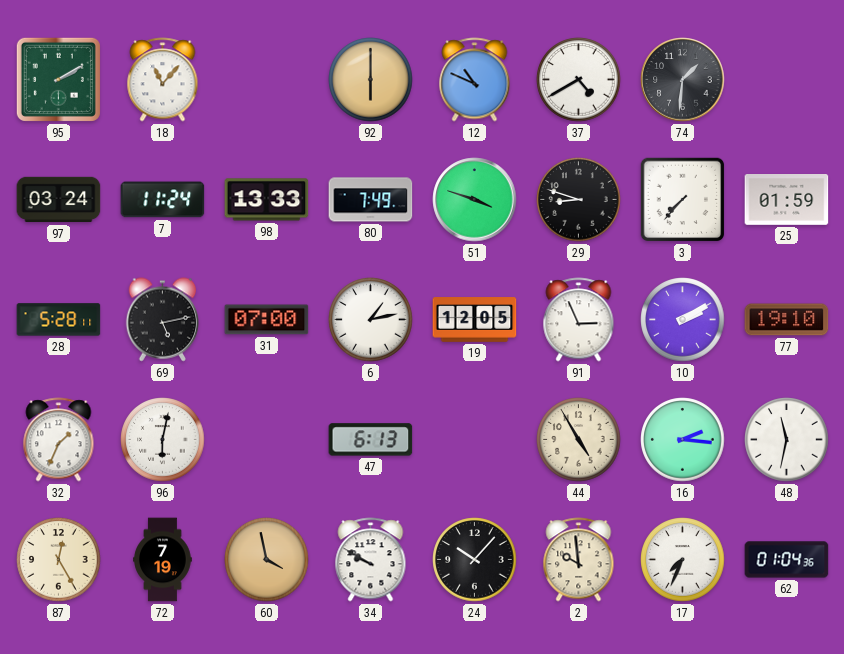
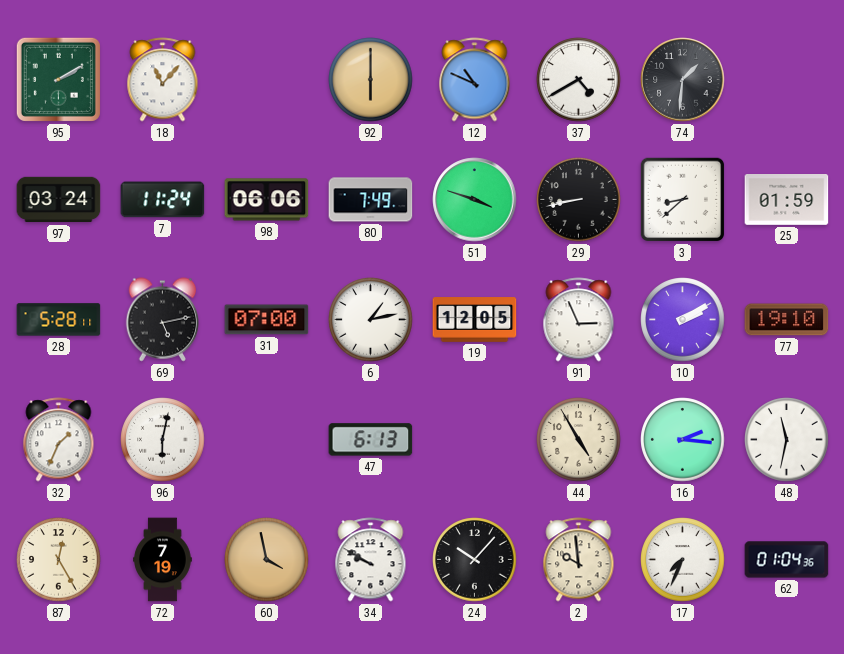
98: 13:33 -> 06:06 (267, 200)
29: 8:48 -> 8:43 (579, 200)
3: 7:37 -> 8:38 (683, 200)
